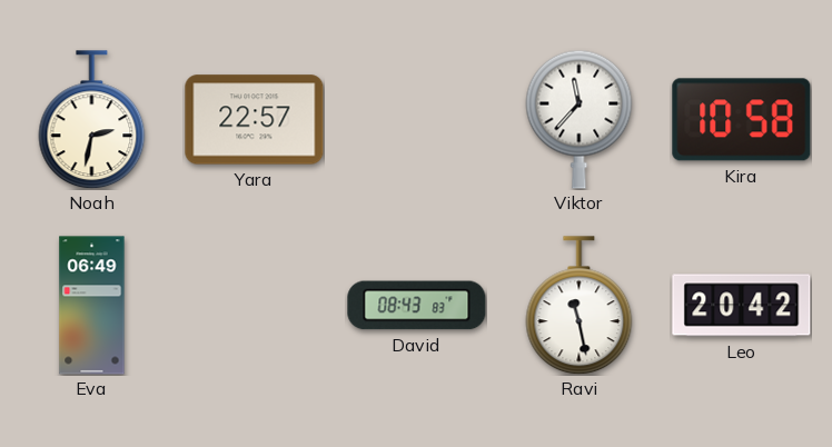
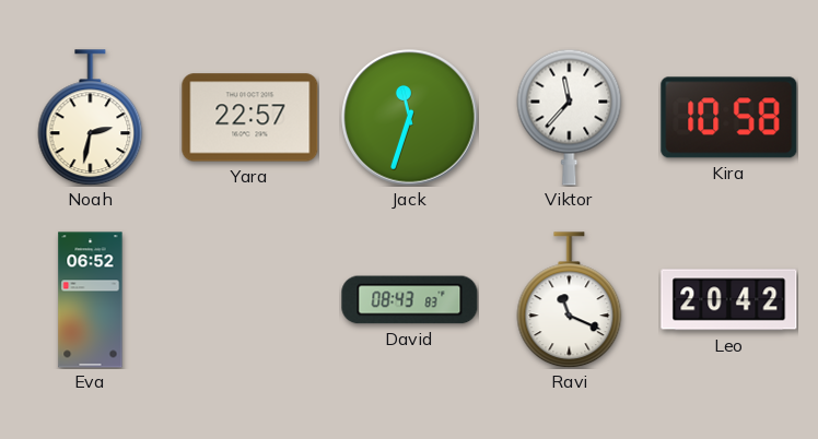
Jack: none -> 11:33 (410, 118)
Eva: 06:49 -> 06:52 (91, 300)
Ravi: 11:28 -> 11:19 (570, 300)
